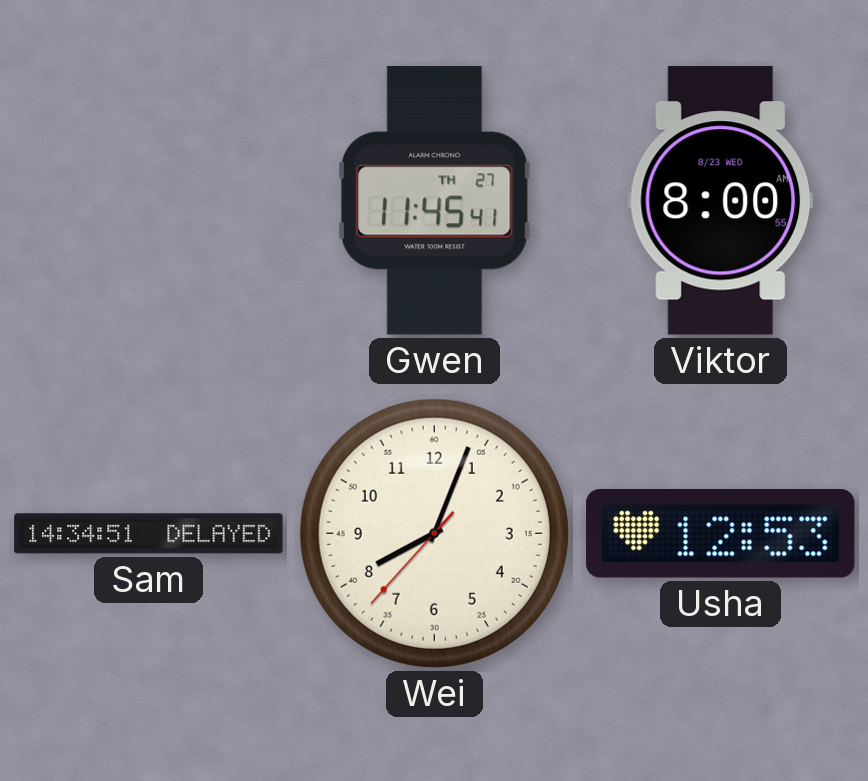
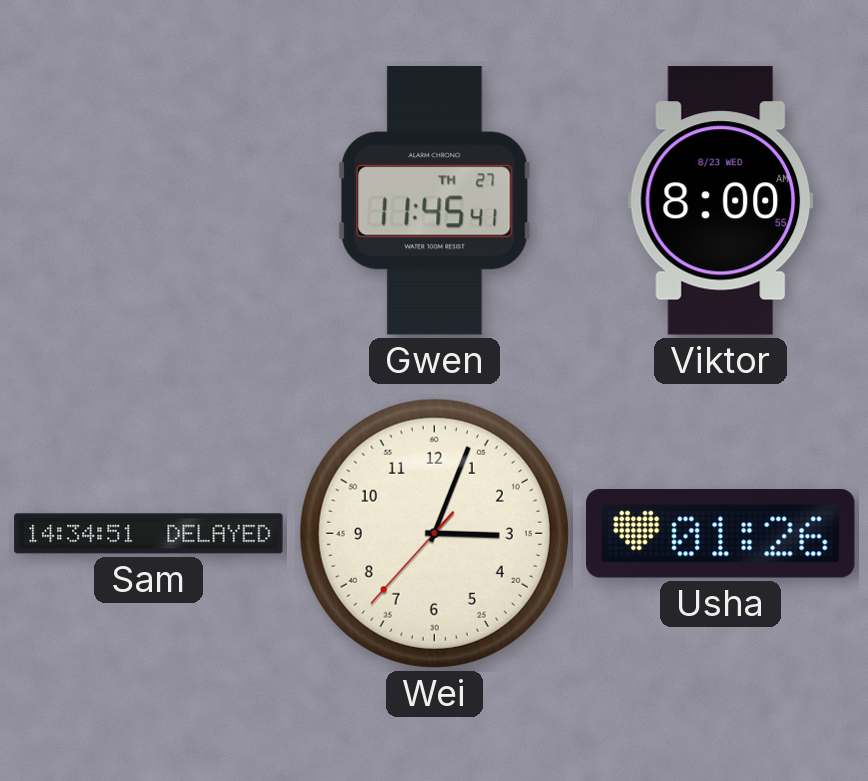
Wei: 8:03 -> 3:03 (434, 533)
Usha: 12:53 -> 01:26 (721, 534)
